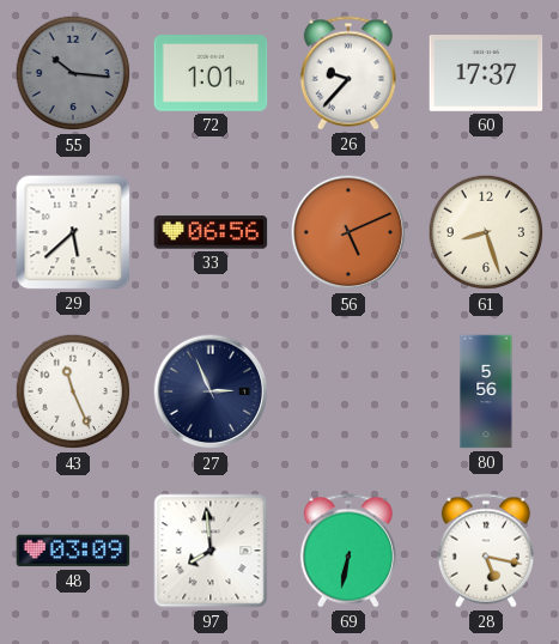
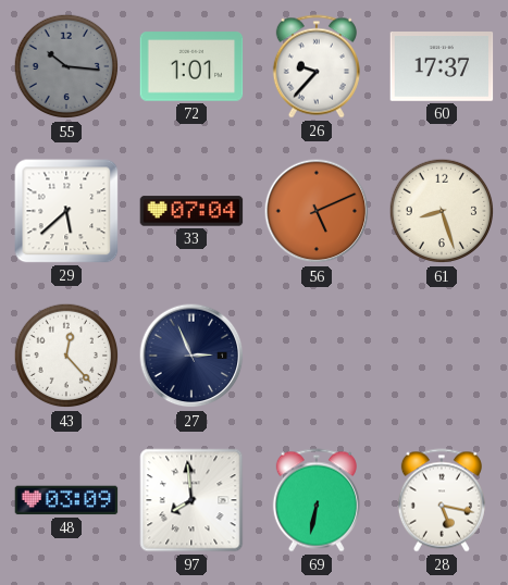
33: 06:56 -> 07:04 (191, 211)
43: 11:26 -> 12:23 (66, 356)
80: 5:56 -> none (486, 391)
